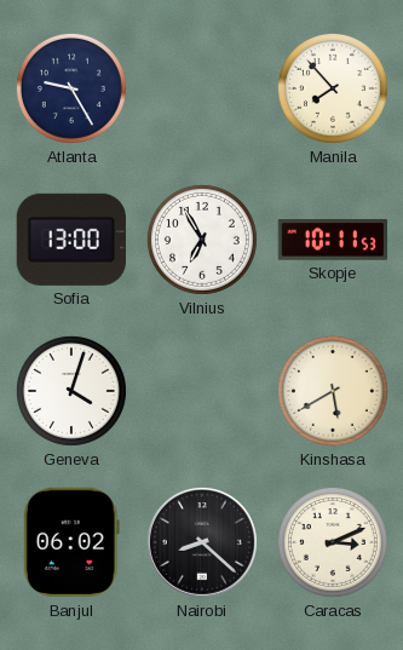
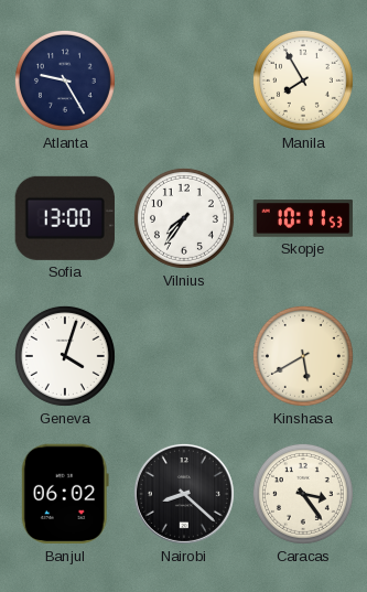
Manila: 7:53 -> 7:55 (303, 80)
Vilnius: 6:55 -> 7:36 (184, 218)
Caracas: 3:11 -> 3:24 (303, 494)
